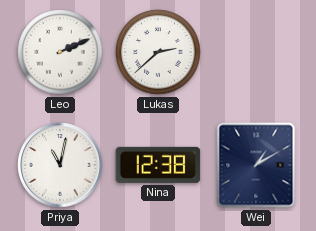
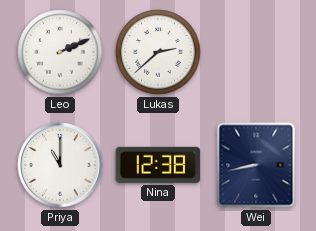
Priya: 11:02 -> 11:00 (60, 165)
Wei: 1:10 -> 8:43 (256, 165)
